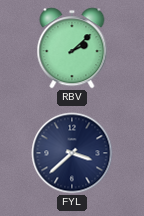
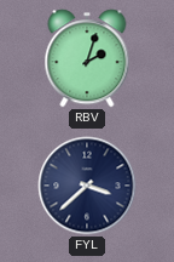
RBV: 2:08 -> 2:03 (87, 58)
